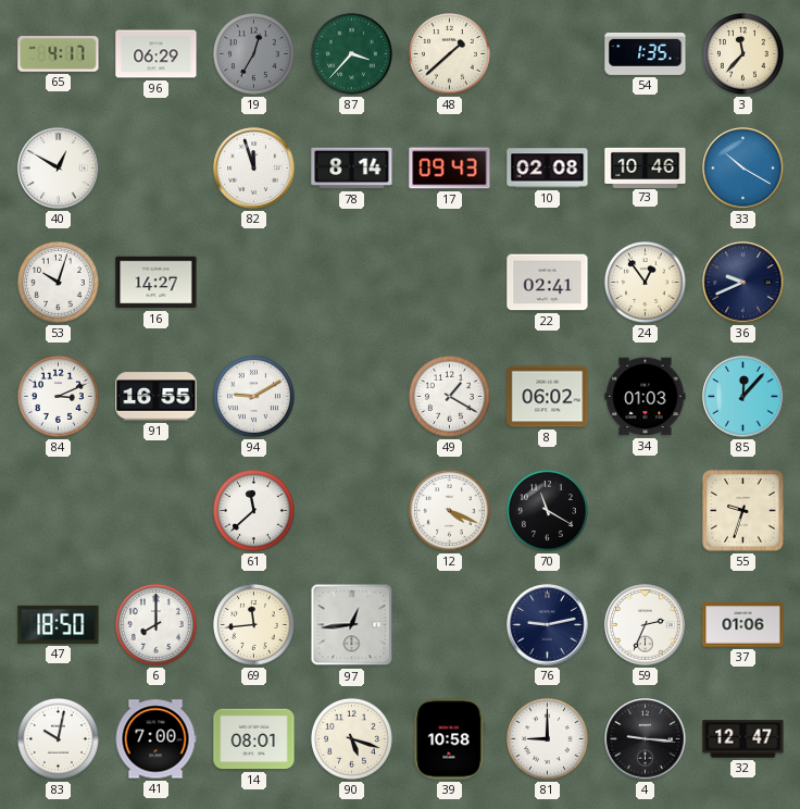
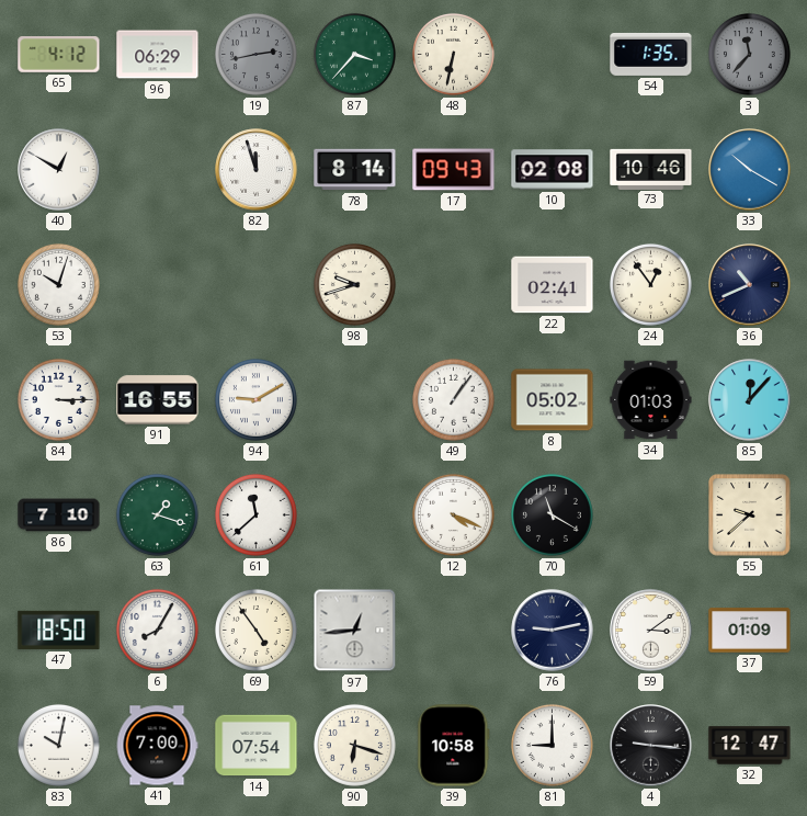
65: 4:17 -> 4:12 (59, 55)
19: 12:35 -> 2:43 (255, 54)
48: 1:38 -> 6:32 (453, 54)
3 dial: cream -> grey (749, 54)
16: 14:27 -> none (157, 283)
98: none -> 9:42 (354, 284)
36: 9:41 -> 10:41 (750, 285)
84: 3:11 -> 3:15 (58, 399)
49: 1:20 -> 1:06 (453, 399)
8: 06:02 -> 05:02 (553, 400)
86: none -> 7:10 (59, 515)
63: none -> 1:18 (157, 514)
55: 9:33 -> 9:38 (750, 515)
6: 8:00 -> 8:05 (157, 630)
69: 11:44 -> 4:54 (255, 630)
59: 2:34 -> 3:09 (651, 631)
37: 01:06 -> 01:09 (750, 631)
14: 08:01 -> 07:54 (257, 746)
90: 5:18 -> 6:18 (354, 745)
